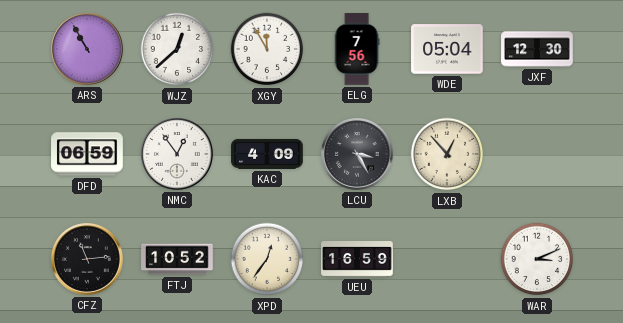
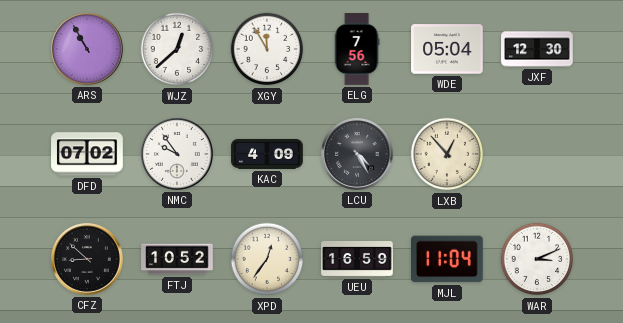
DFD: 06:59 -> 07:02 (87, 154)
NMC: 12:54 -> 9:54 (178, 155)
LCU: 3:25 -> 4:25 (358, 155)
CFZ: 11:14 -> 8:52 (88, 260)
MJL: none -> 11:04 (448, 259)
